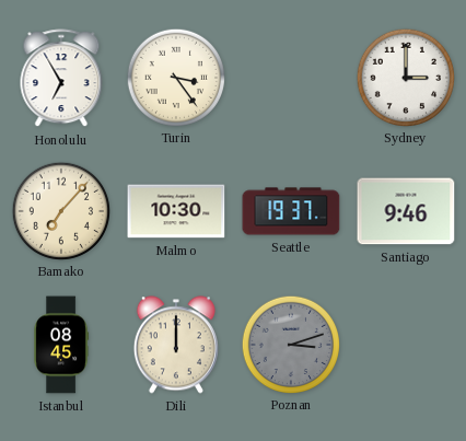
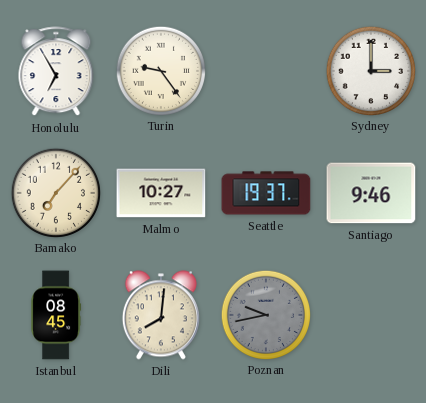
Turin: 3:24 -> 9:24 (160, 70)
Malmo: 10:30 -> 10:27 (161, 193)
Dili: 12:00 -> 8:01 (161, 315)
Poznan: 3:12 -> 9:43 (265, 314)
